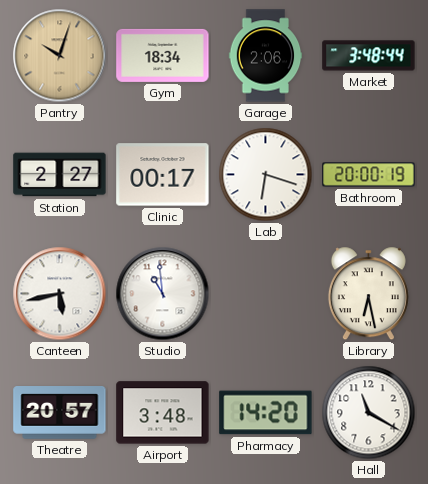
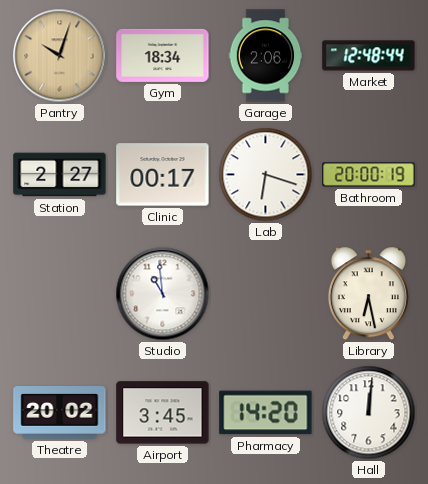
Market: 3:48 -> 12:48 (369, 56)
Canteen: 5:43 -> none (60, 294)
Theatre: 20:57 -> 20:02 (60, 413)
Airport: 3:48 -> 3:45 (163, 413)
Hall: 11:20 -> 12:01 (369, 413)
